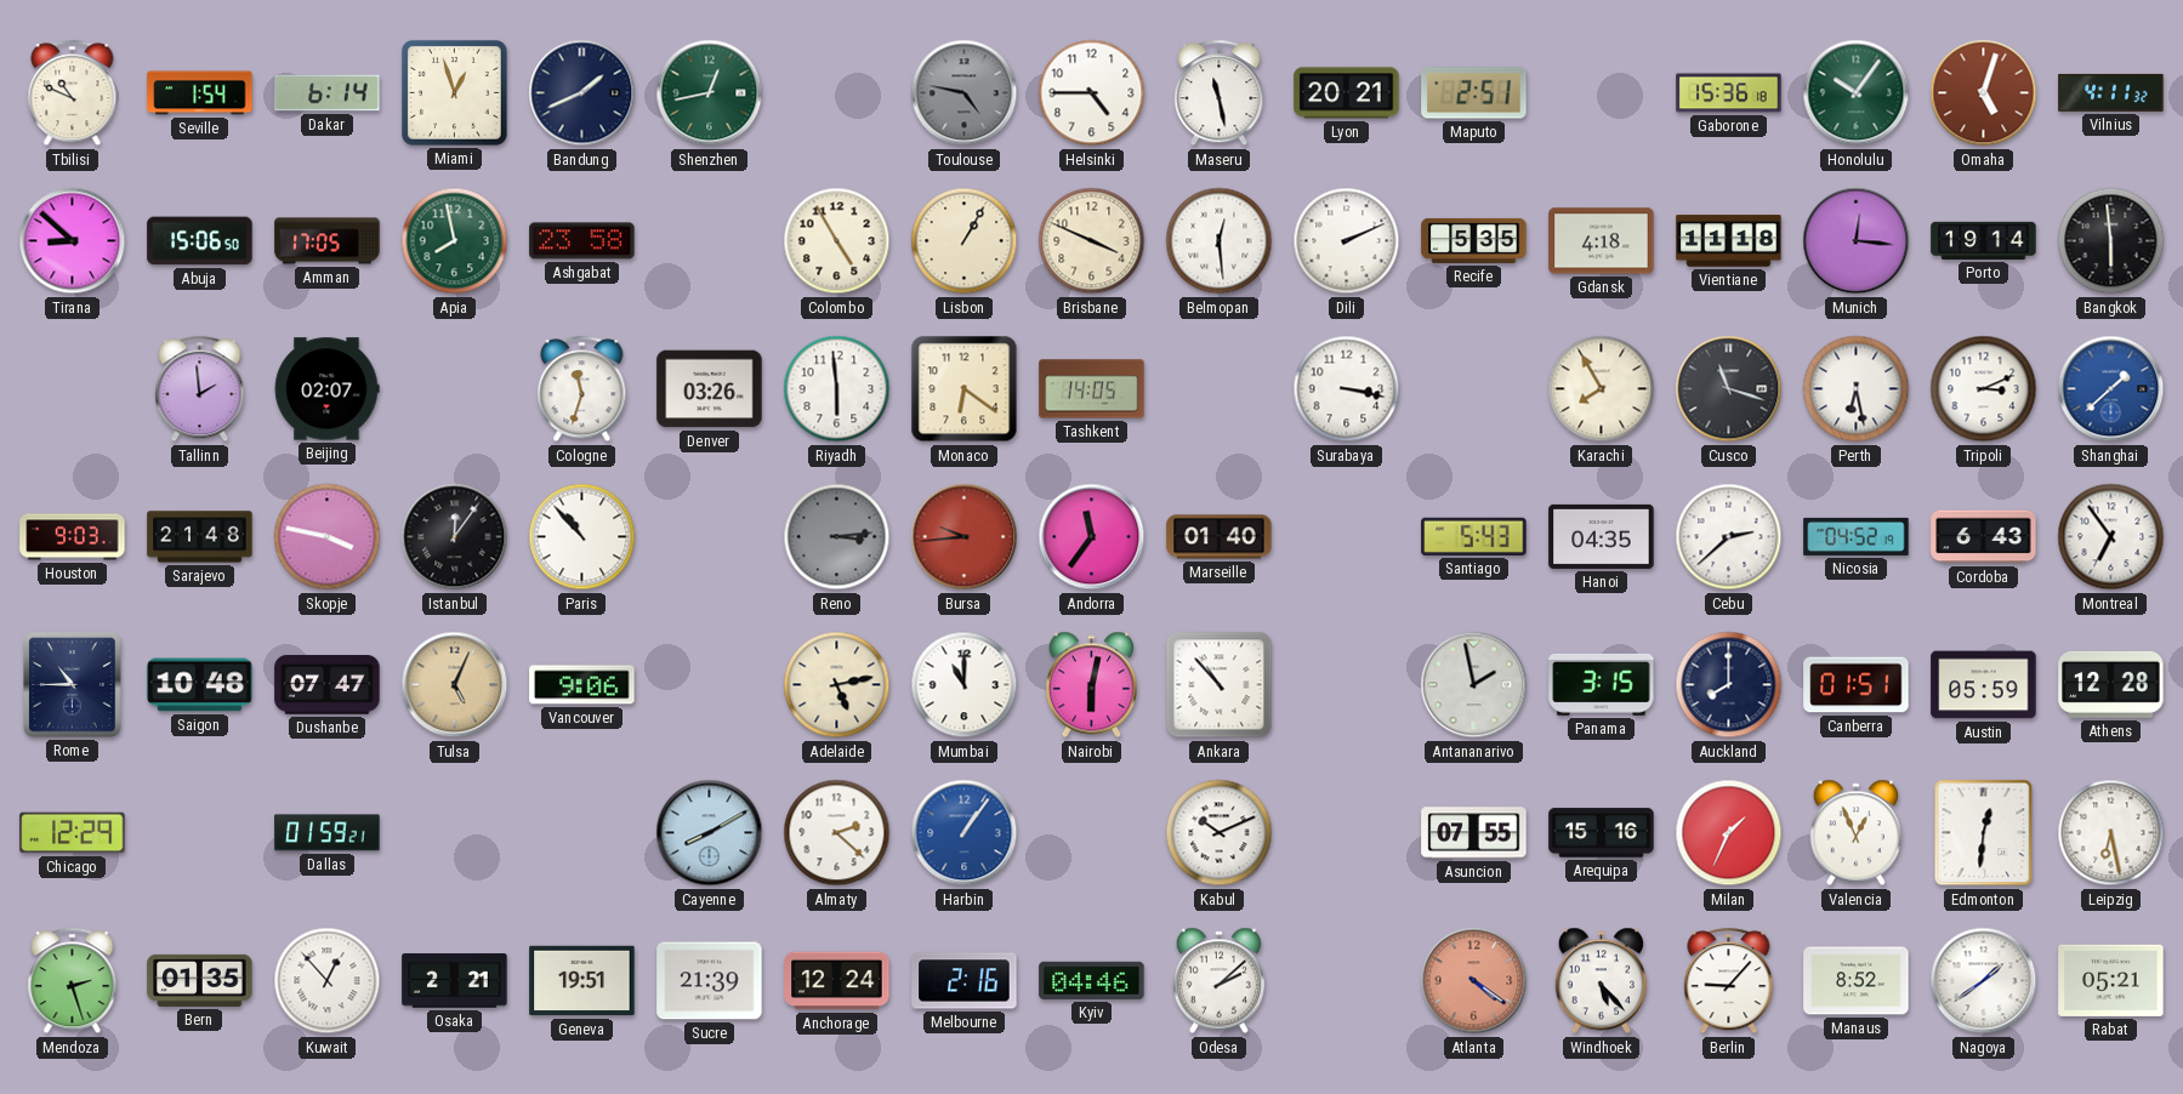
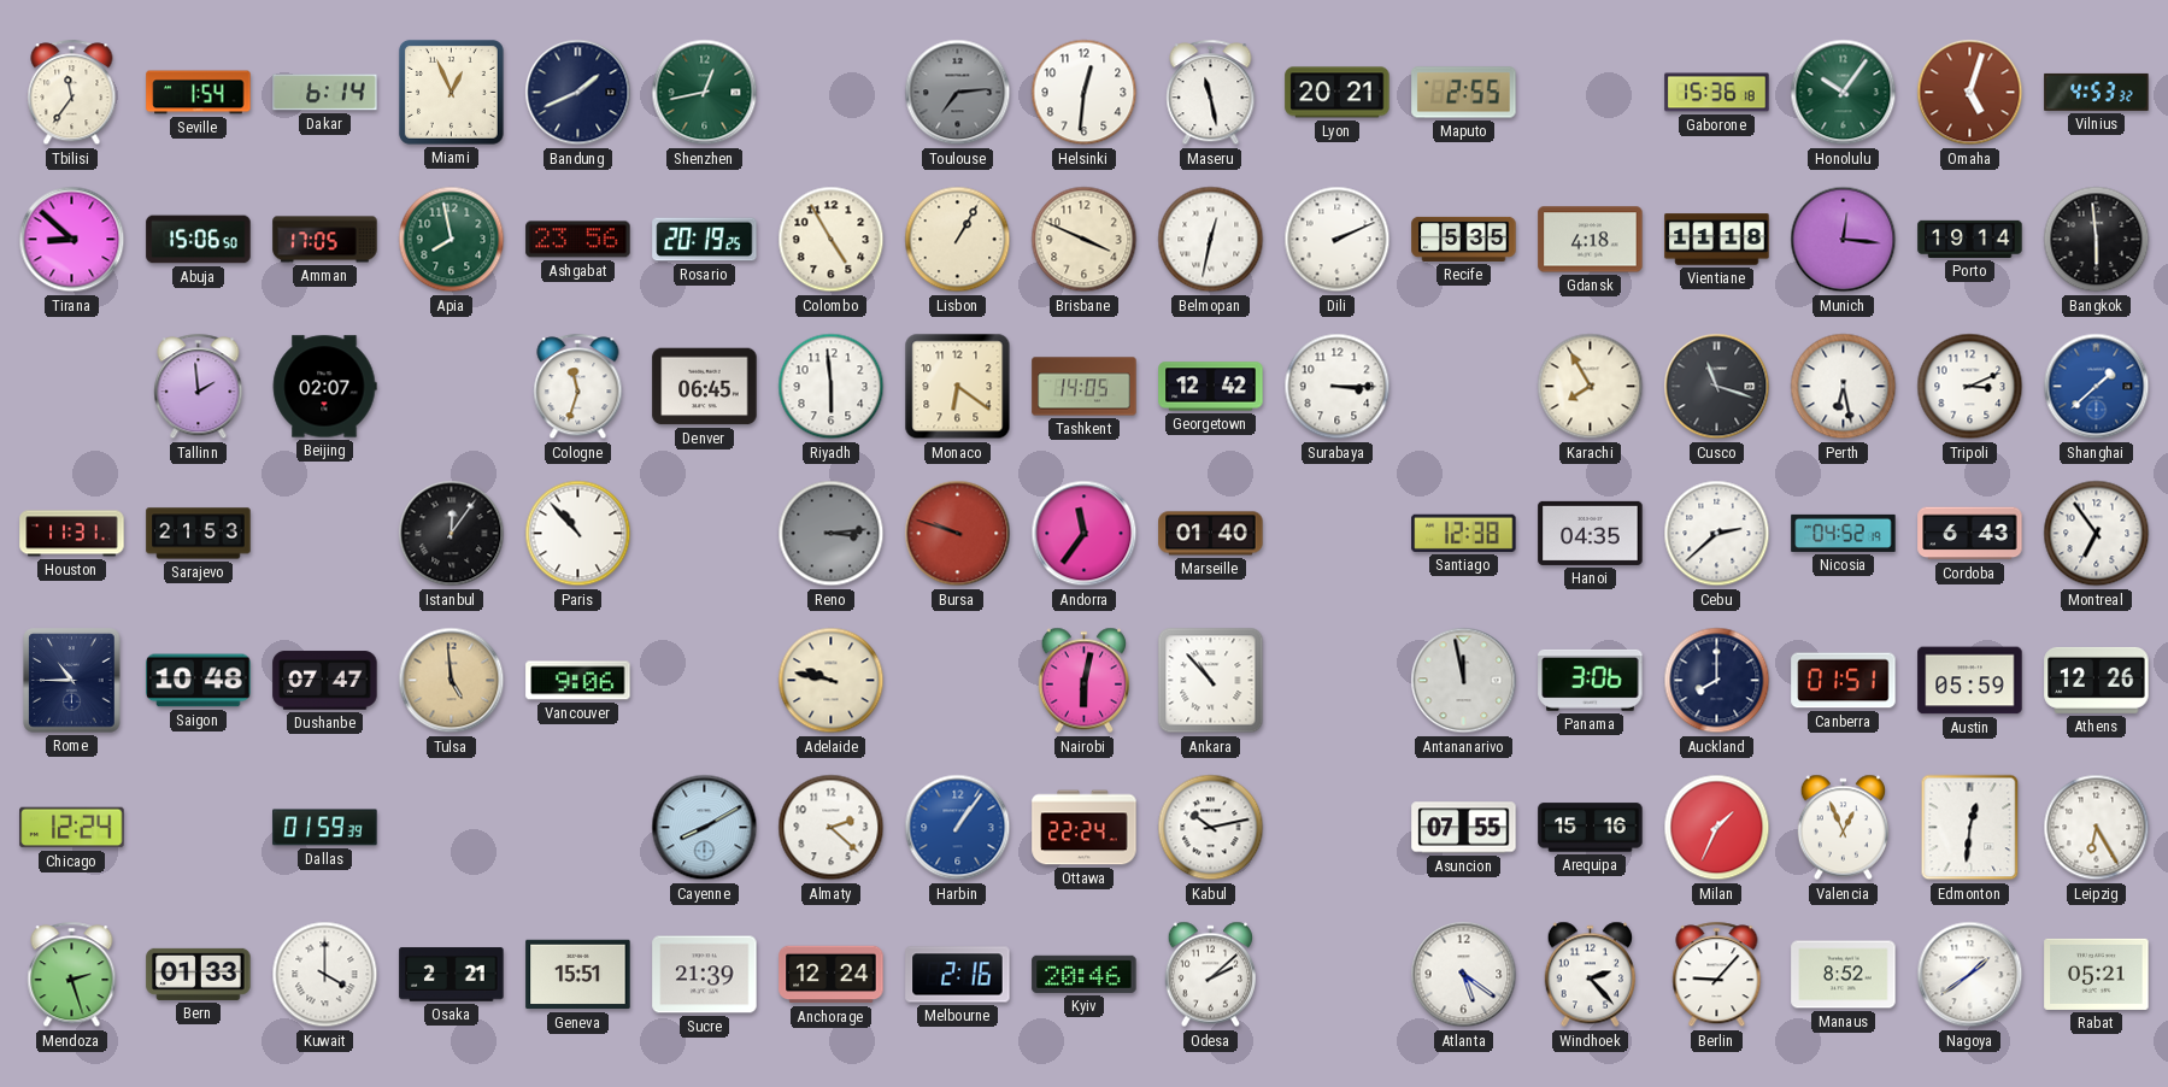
Tbilisi: 10:49 -> 11:36 (72, 93)
Miami: 12:57 -> 12:56 (451, 92)
Toulouse: 4:47 -> 7:14 (958, 93)
Helsinki: 4:45 -> 12:31 (1085, 93)
Maputo: 2:51 -> 2:55 (1464, 93)
Vilnius: 4:11 -> 4:53 (2097, 92)
Ashgabat: 23:58 -> 23:56 (578, 240)
Rosario: none -> 20:19 (705, 240)
Belmopan: 12:29 -> 12:32 (1211, 240)
Denver: 03:26 -> 06:45 (705, 387)
Georgetown: none -> 12:42 (1211, 387)
Surabaya: 3:17 -> 3:15 (1338, 387)
Houston: 9:03 -> 11:31 (72, 534)
Sarajevo: 21:48 -> 21:53 (199, 534)
Skopje: 3:47 -> none (328, 537)
Bursa: 9:44 -> 9:48 (958, 534)
Santiago: 5:43 -> 12:38 (1464, 533)
Tulsa: 5:04 -> 4:59 (452, 681)
Adelaide: 5:13 -> 9:47 (832, 681)
Mumbai: 11:00 -> none (965, 685)
Antananarivo: 1:58 -> 11:58 (1464, 681)
Panama: 3:15 -> 3:06 (1591, 680)
Athens: 12:28 -> 12:26 (2097, 680)
Chicago: 12:29 -> 12:24 (72, 828)
Dallas: 01:59:21 -> 01:59:39 (325, 828)
Ottawa: none -> 22:24 (1085, 828)
Kabul: 10:11 -> 10:13 (1211, 828)
Leipzig: 6:28 -> 6:25 (2097, 828)
Bern: 01:35 -> 01:33 (199, 974)
Kuwait: 12:53 -> 4:00 (325, 975)
Geneva: 19:51 -> 15:51 (578, 975)
Kyiv: 04:46 -> 20:46 (1085, 974)
Atlanta: 4:21 -> 5:21 (1464, 975)
Atlanta dial: salmon -> white (1464, 975)
Windhoek: 5:23 -> 2:23 (1590, 975)
